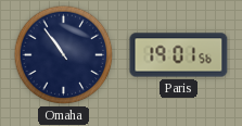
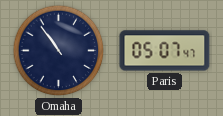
Paris: 19:01 -> 05:07 (165, 51)
